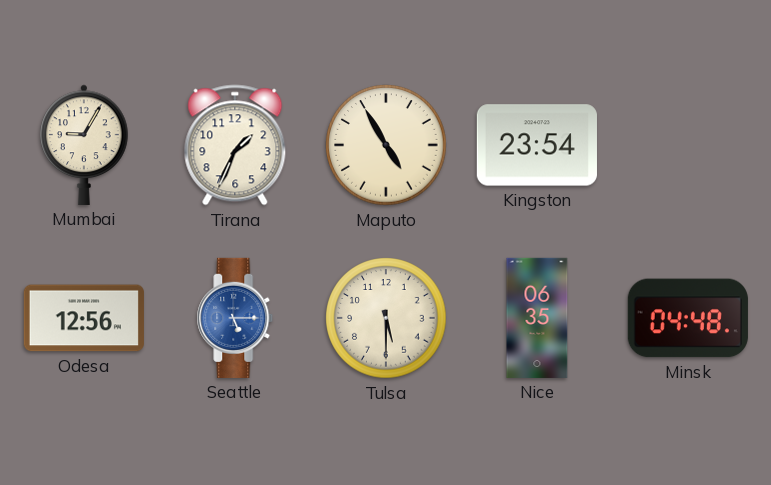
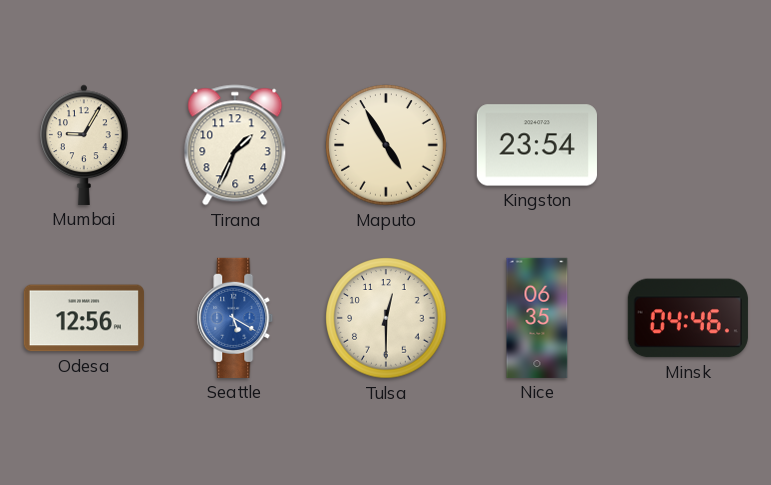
Seattle: 5:15 -> 5:20 (235, 318)
Tulsa: 5:30 -> 12:30 (386, 318)
Minsk: 04:48 -> 04:46 (688, 318)
